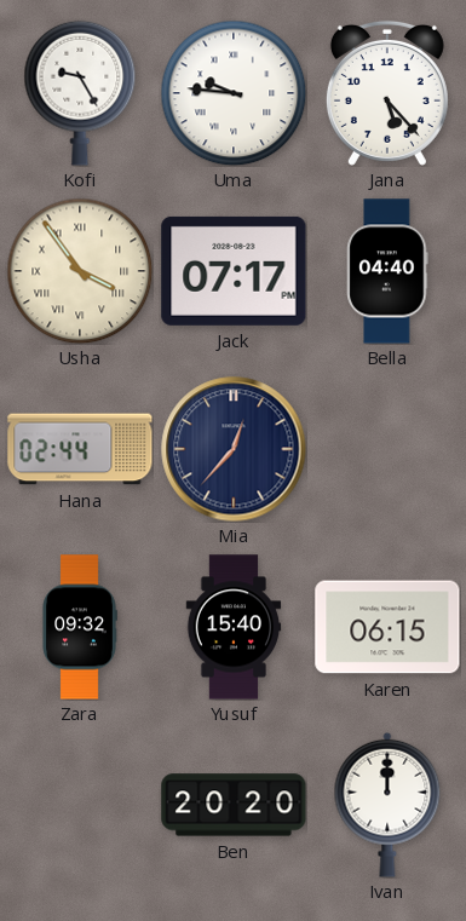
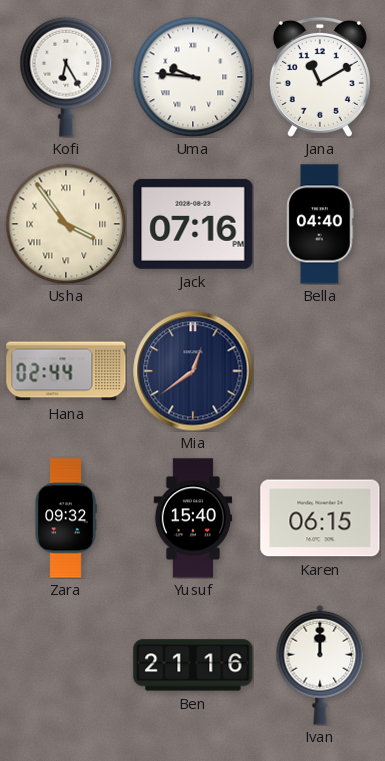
Kofi: 9:25 -> 6:25 (66, 77)
Jana: 5:23 -> 11:10 (320, 77)
Jack: 07:17 -> 07:16 (193, 224)
Mia: 12:37 -> 12:39 (193, 371)
Ben: 20:20 -> 21:16 (193, 665)
